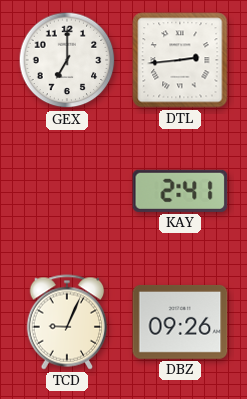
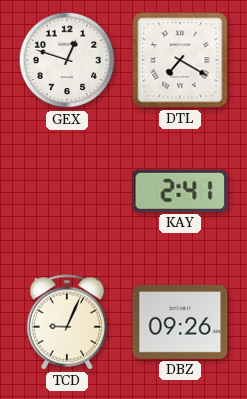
GEX: 7:00 -> 12:48 (67, 60)
DTL: 2:44 -> 7:20 (180, 60)
